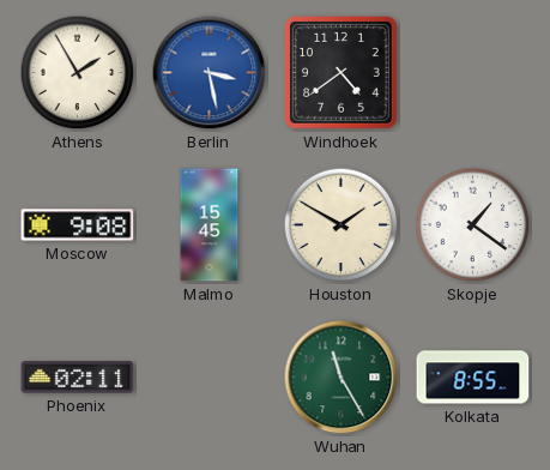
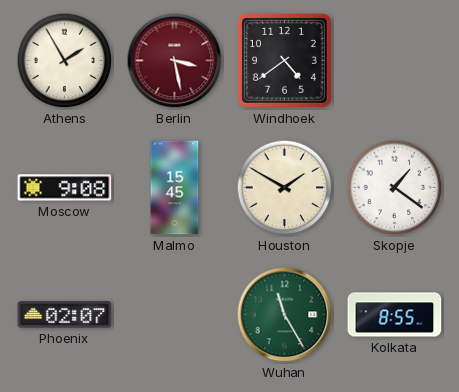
Berlin dial: blue -> burgundy (175, 61)
Phoenix: 02:11 -> 02:07 (65, 315)
